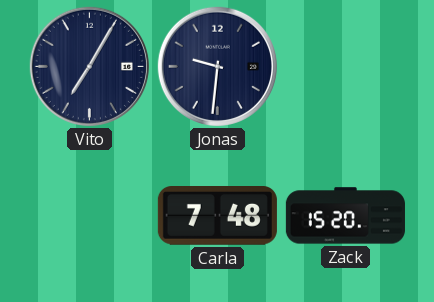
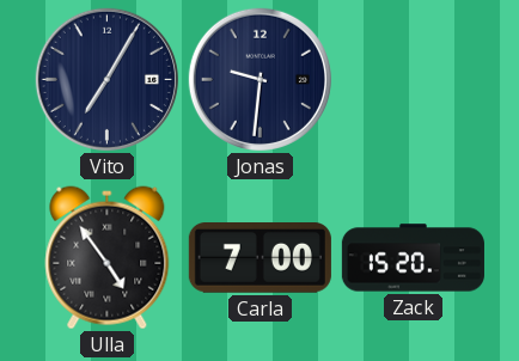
Ulla: none -> 4:54 (108, 258)
Carla: 7:48 -> 7:00 (259, 258)
